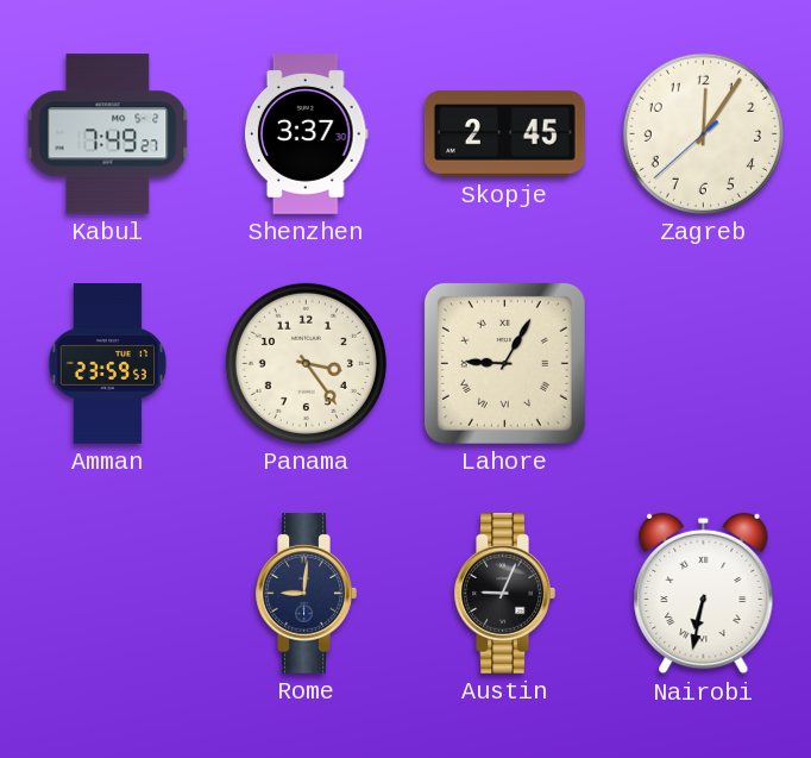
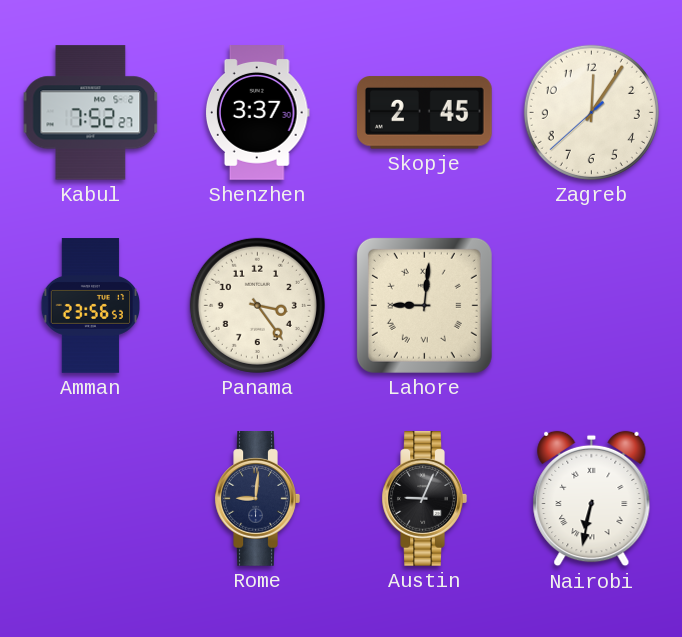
Kabul: 7:49 -> 7:52 (91, 113)
Amman: 23:59 -> 23:56 (91, 306)
Lahore: 9:05 -> 9:01 (424, 305)
